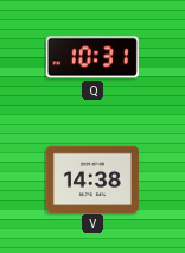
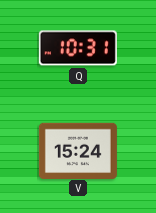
V: 14:38 -> 15:24 (78, 150)
